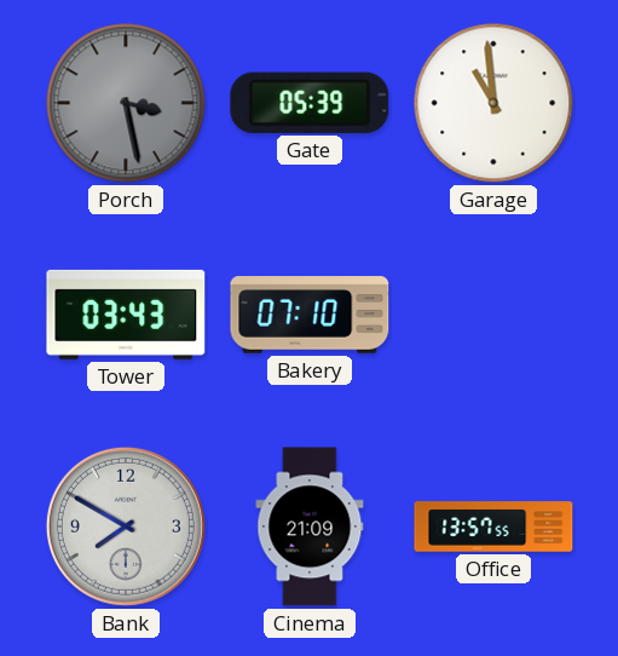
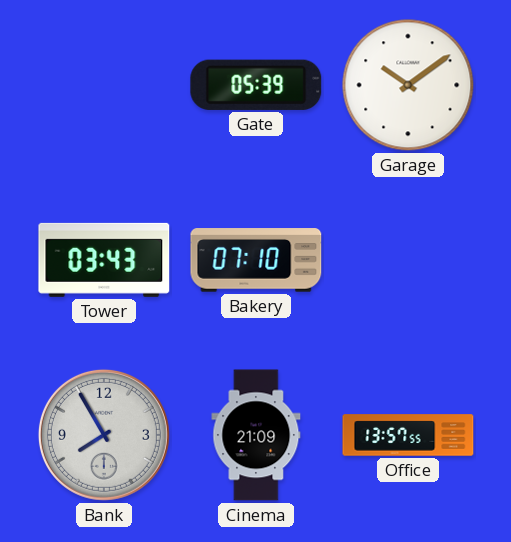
Porch: 3:28 -> none (126, 103)
Garage: 10:59 -> 10:09 (408, 85)
Bank: 7:50 -> 7:55 (104, 435)
